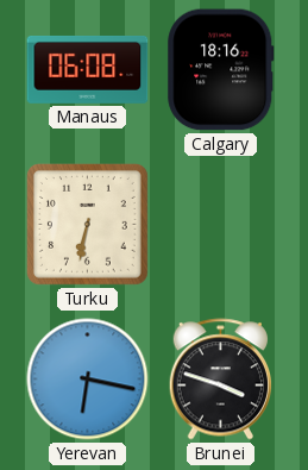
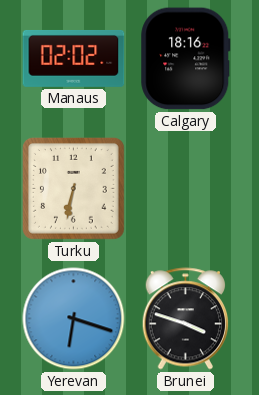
Manaus: 06:08 -> 02:02 (74, 58)
Yerevan: 6:17 -> 6:18 (74, 319)
